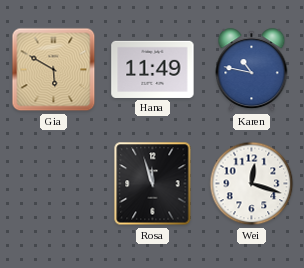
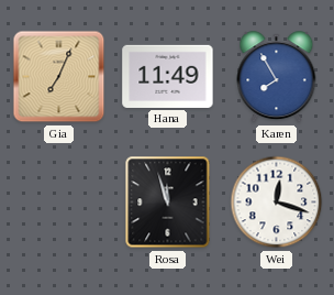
Gia: 5:50 -> 7:04 (59, 77)
Karen: 10:47 -> 7:55 (277, 77)
